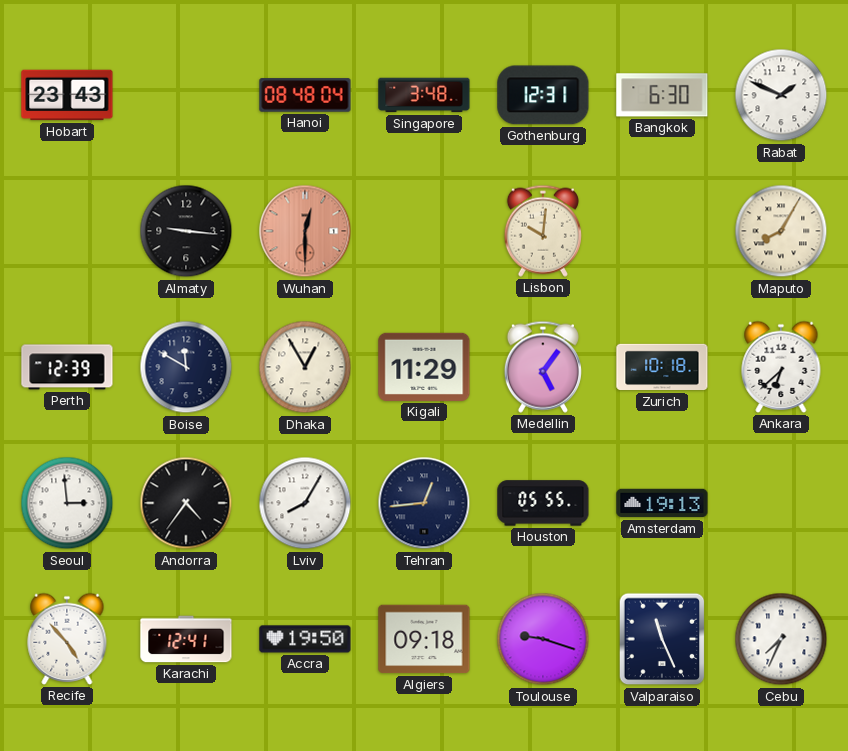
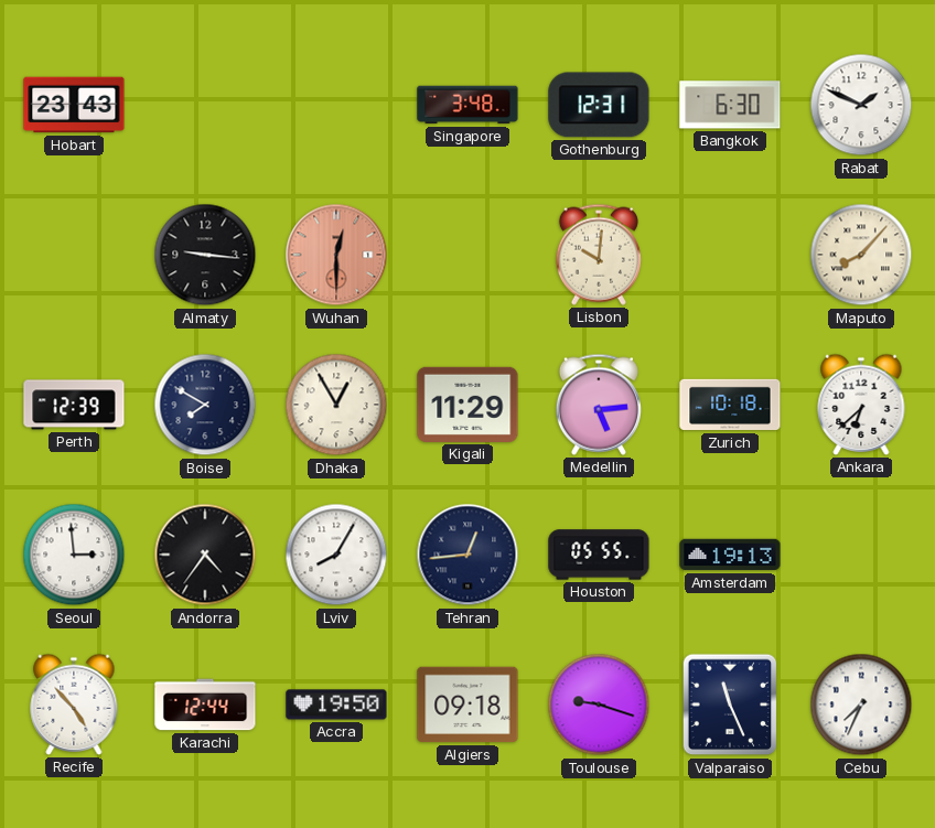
Hanoi: 08:48 -> none (305, 95)
Maputo: 8:05 -> 8:07 (861, 255)
Boise: 11:50 -> 7:50 (205, 405)
Medellin: 5:06 -> 5:14 (599, 405)
Karachi: 12:41 -> 12:44 (205, 705)
